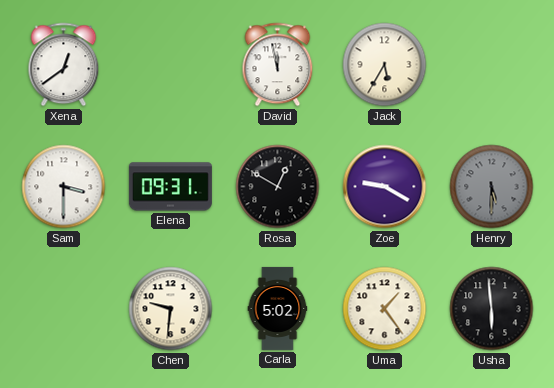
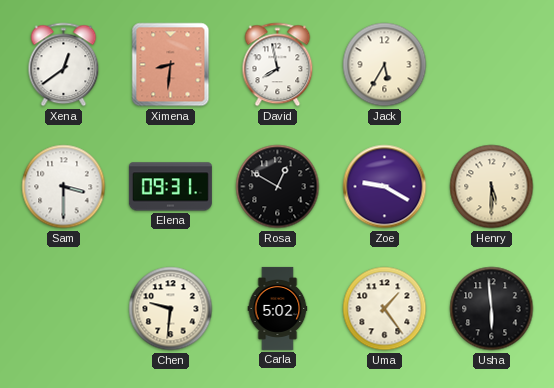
Ximena: none -> 8:31 (171, 65)
David: 11:58 -> 7:58 (278, 65)
Henry dial: grey -> cream (492, 187)
